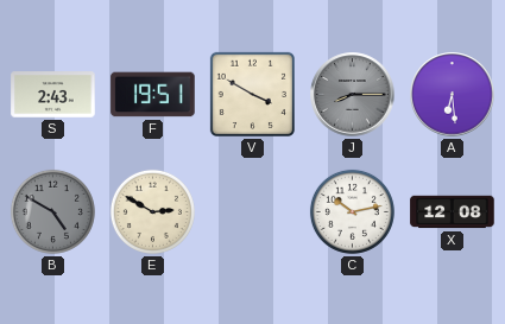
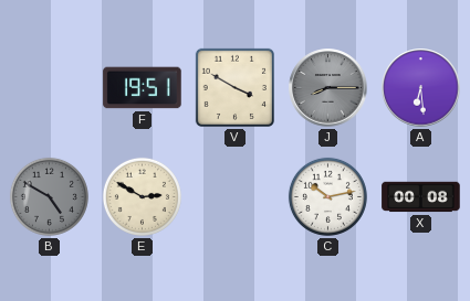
S: 2:43 -> none (53, 95)
X: 12:08 -> 00:08 (421, 197)
